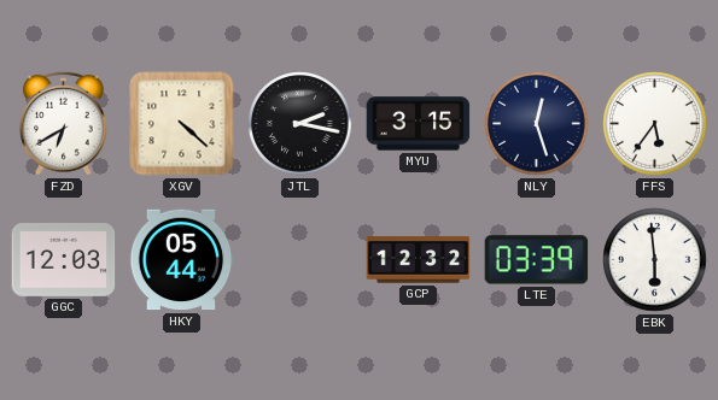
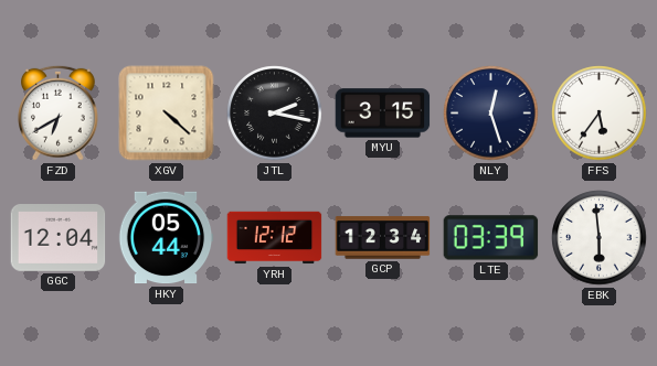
GGC: 12:03 -> 12:04 (59, 238)
YRH: none -> 12:12 (275, 238)
GCP: 12:32 -> 12:34 (383, 238)
